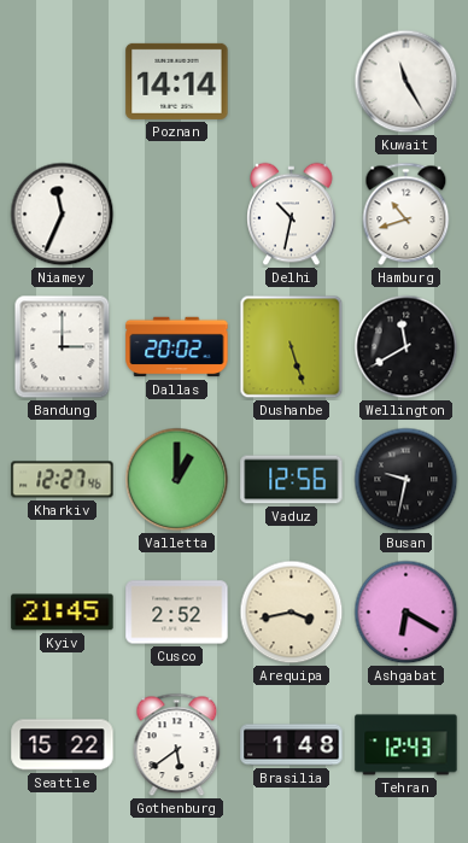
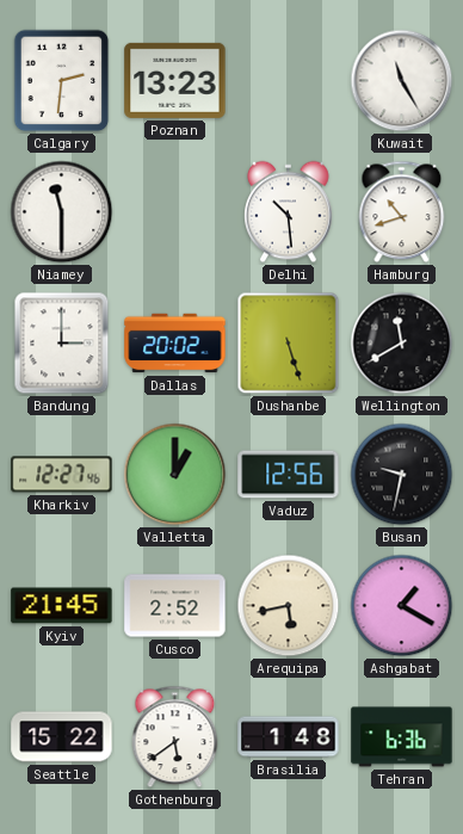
Calgary: none -> 2:31 (62, 81)
Poznan: 14:14 -> 13:23 (175, 80)
Niamey: 11:34 -> 11:30 (62, 212)
Delhi: 10:32 -> 10:29 (289, 212)
Arequipa: 3:43 -> 5:43 (289, 606)
Ashgabat: 6:20 -> 1:20 (402, 606)
Tehran: 12:43 -> 6:36 (402, 737)
